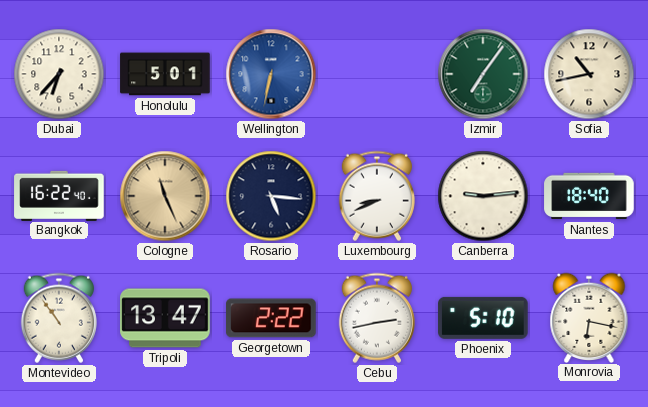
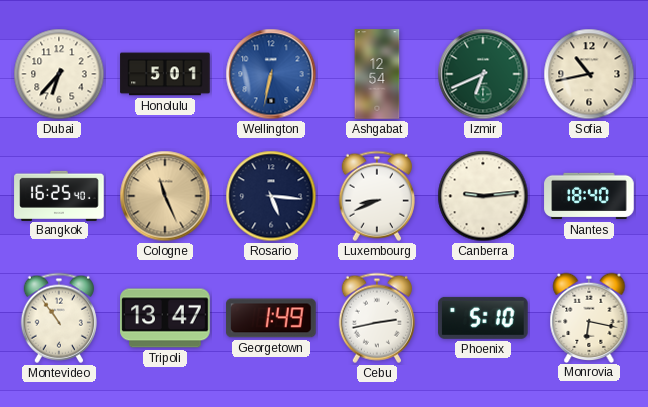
Ashgabat: none -> 12:54 (377, 74)
Izmir: 7:06 -> 6:41 (483, 74)
Bangkok: 16:22 -> 16:25 (59, 195)
Georgetown: 2:22 -> 1:49 (271, 318)
